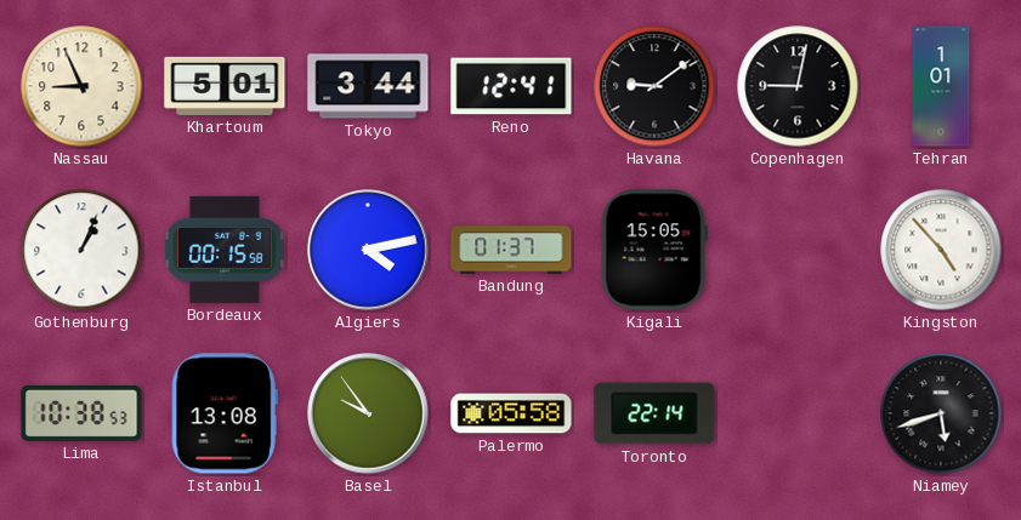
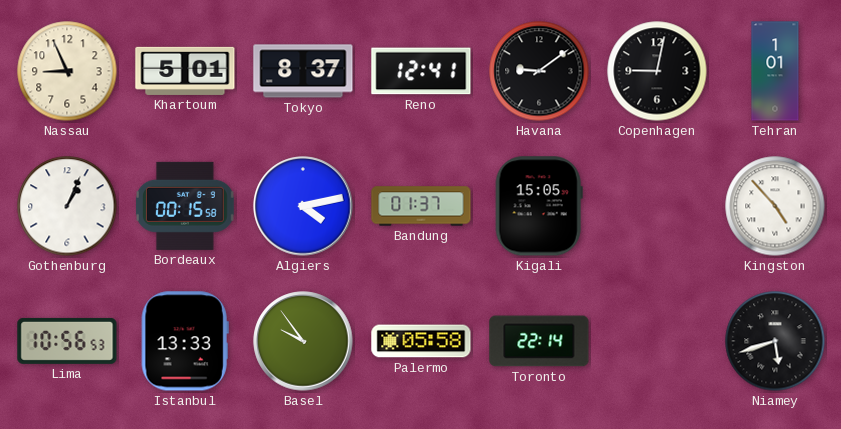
Tokyo: 3:44 -> 8:37 (303, 71)
Lima: 10:38 -> 10:56 (67, 341)
Istanbul: 13:08 -> 13:33 (185, 341)
